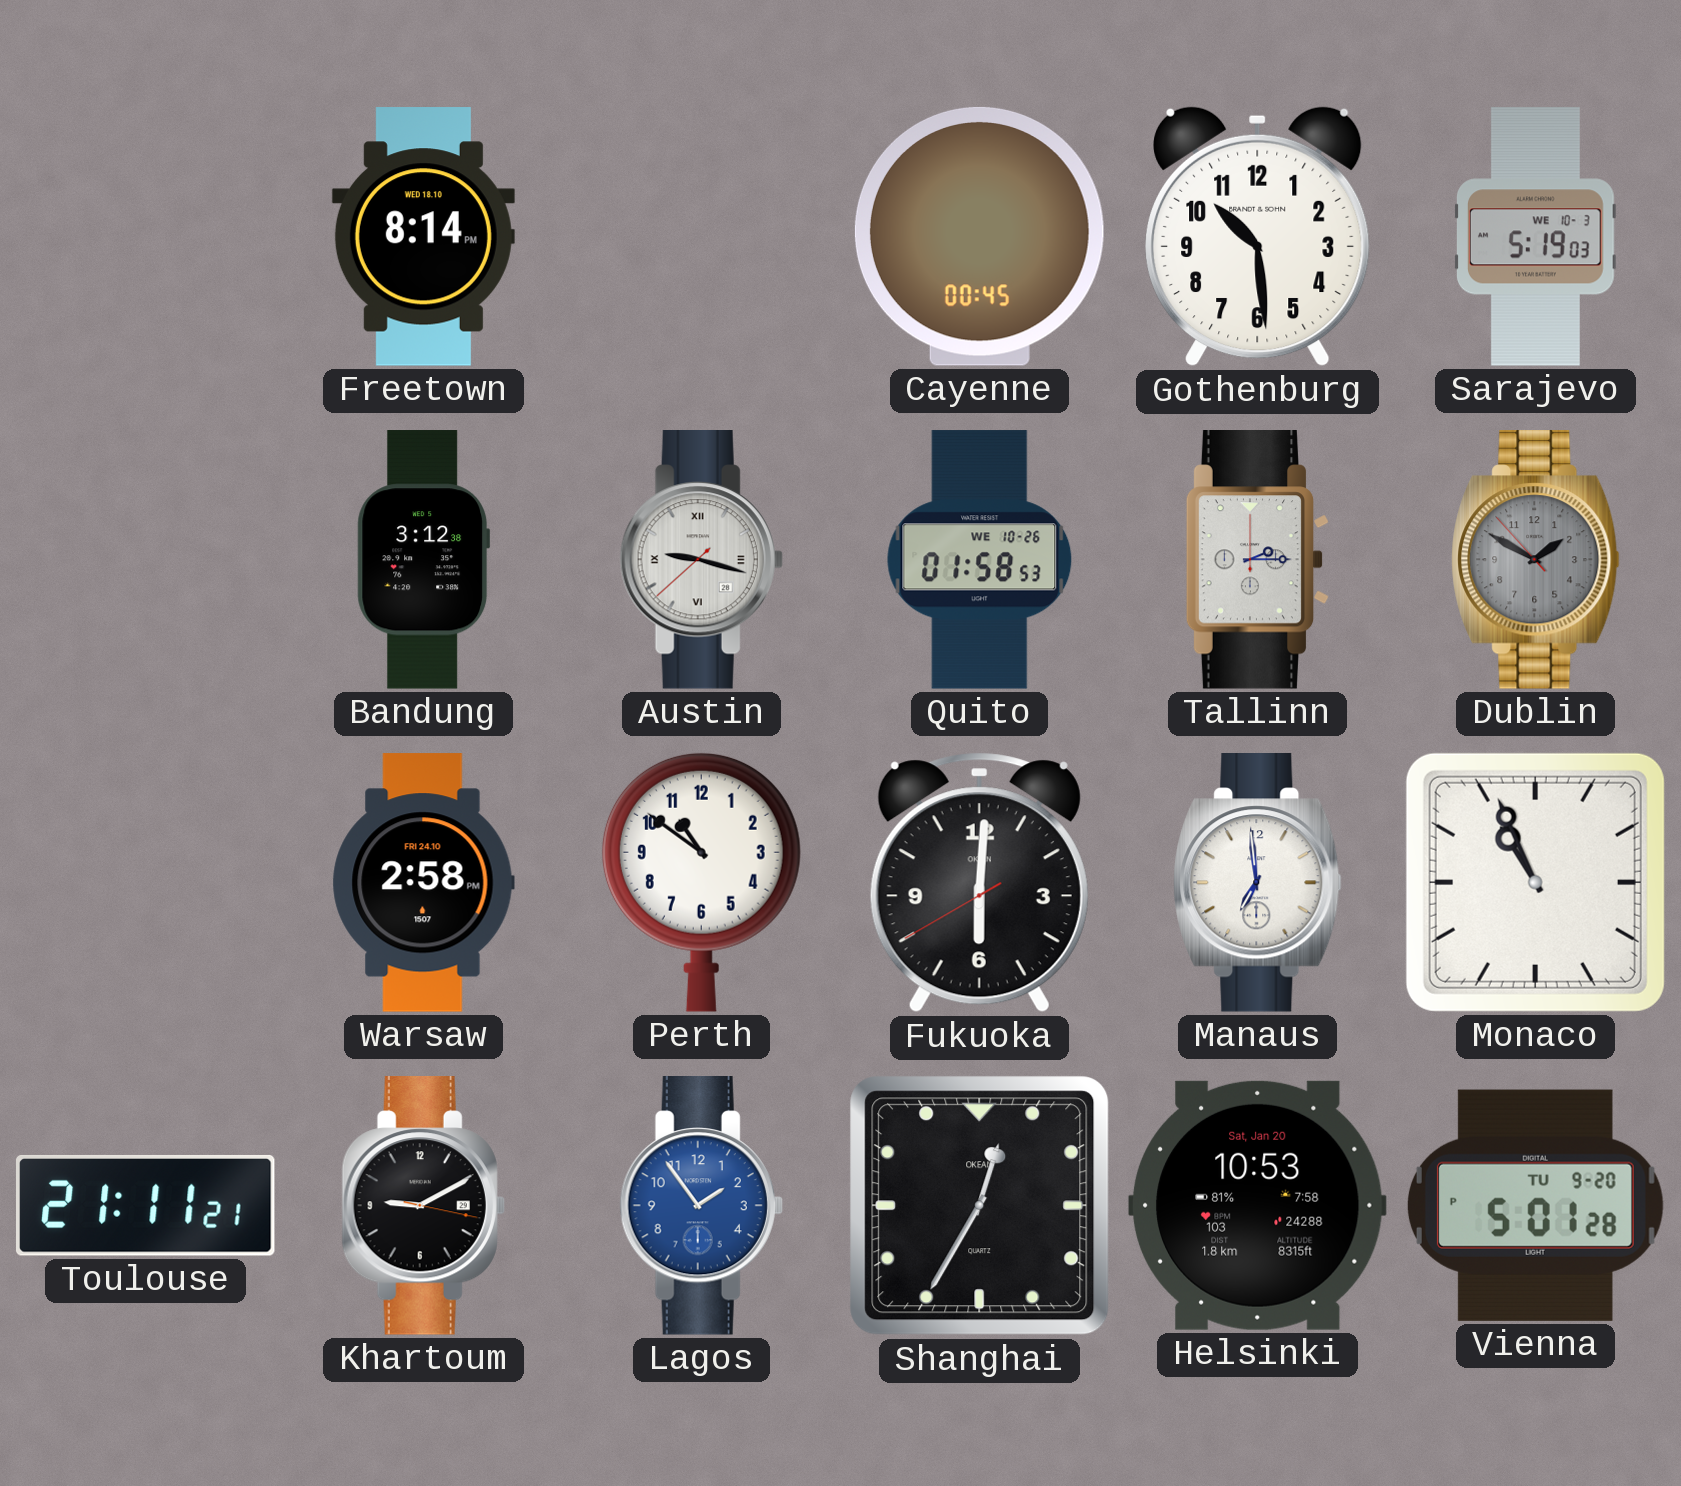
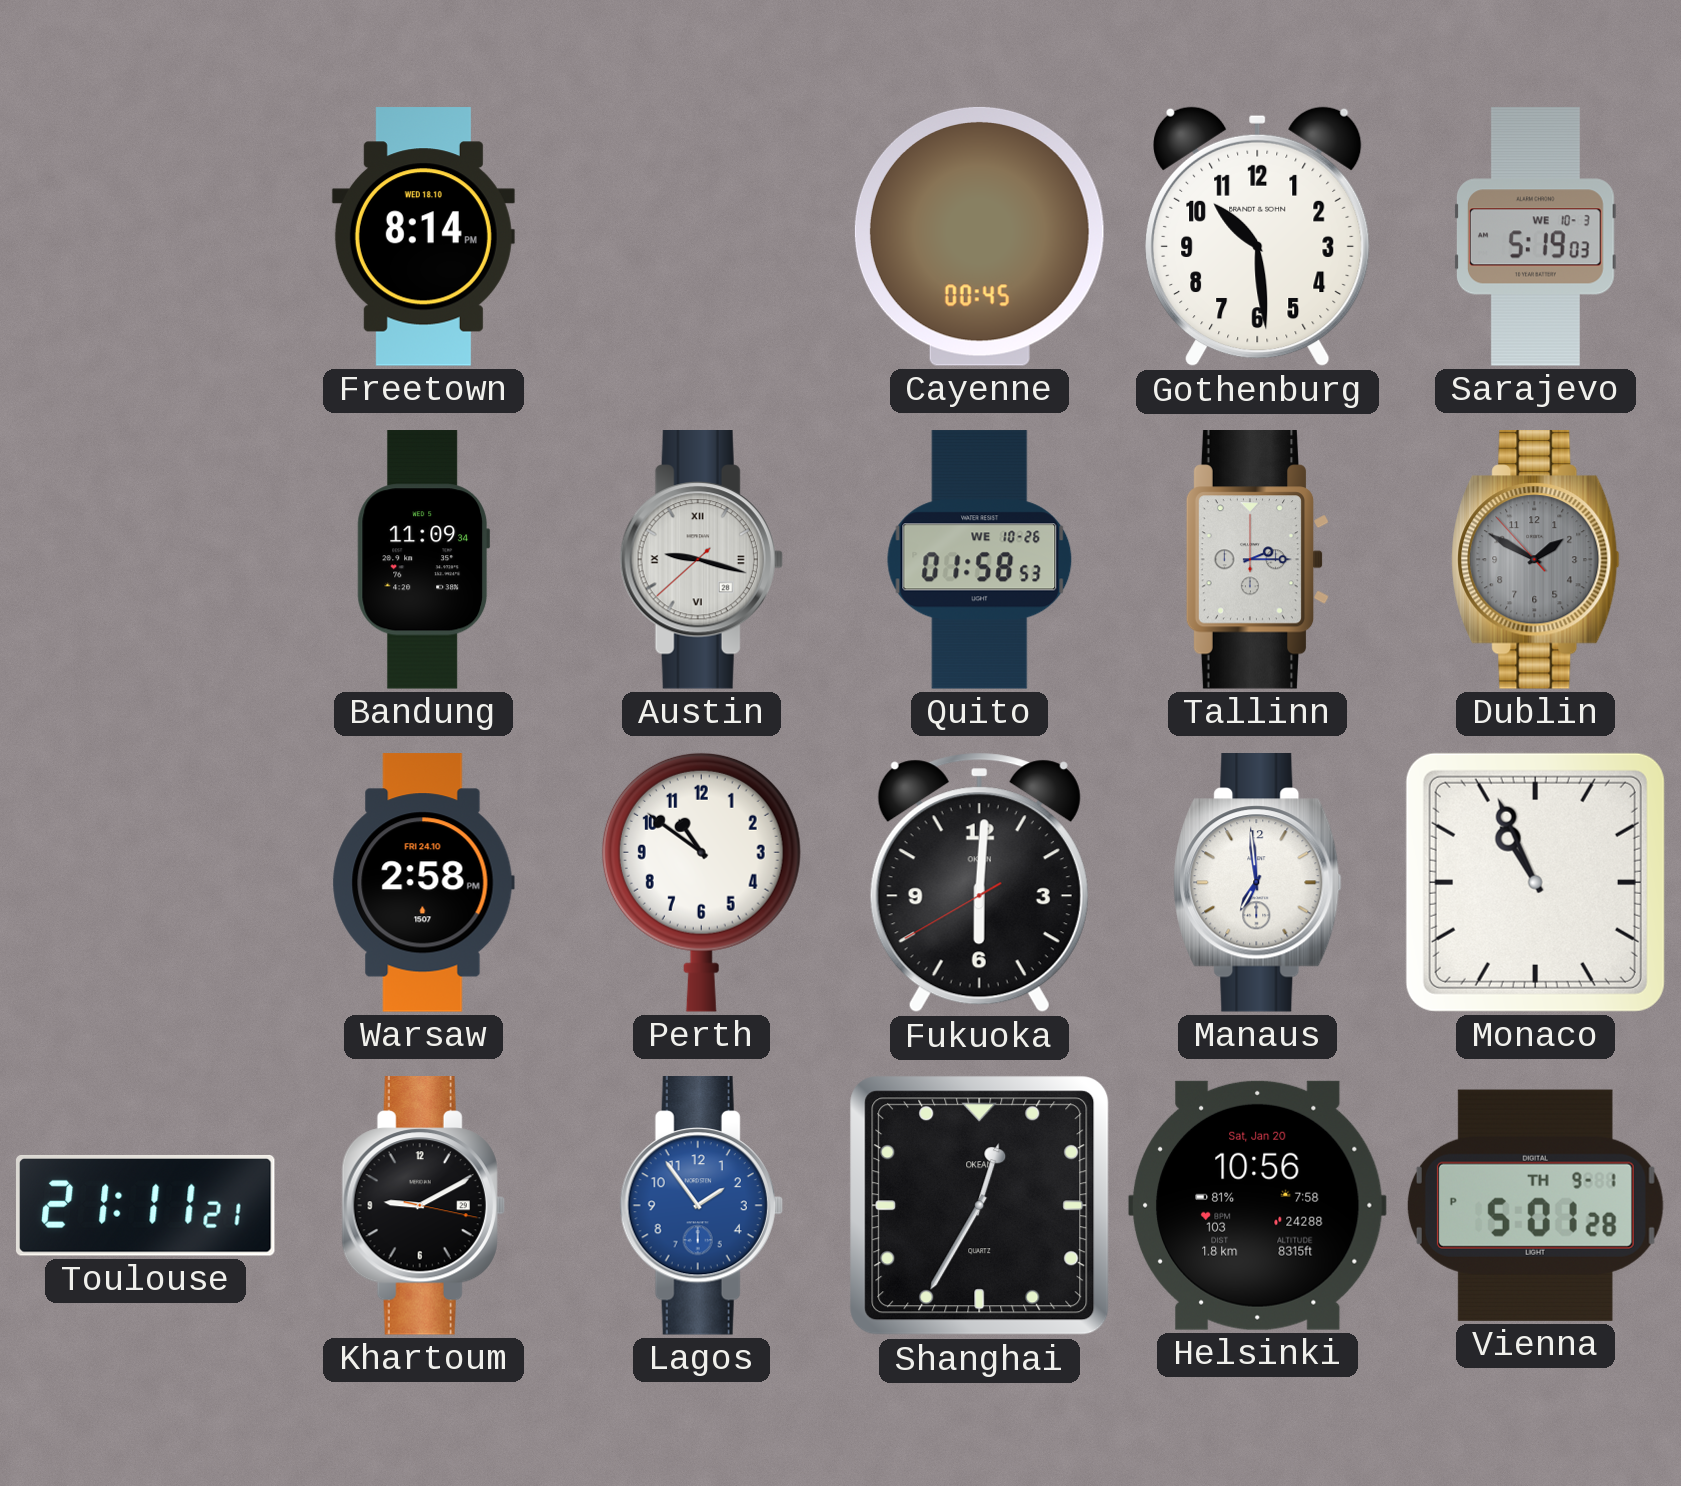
Bandung: 3:12 -> 11:09 (424, 560)
Helsinki: 10:53 -> 10:56 (1257, 1205)
Vienna date: TU 9-20 -> TH 9-1 (1535, 1205)
